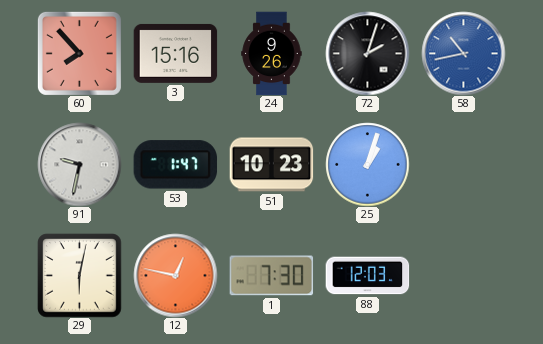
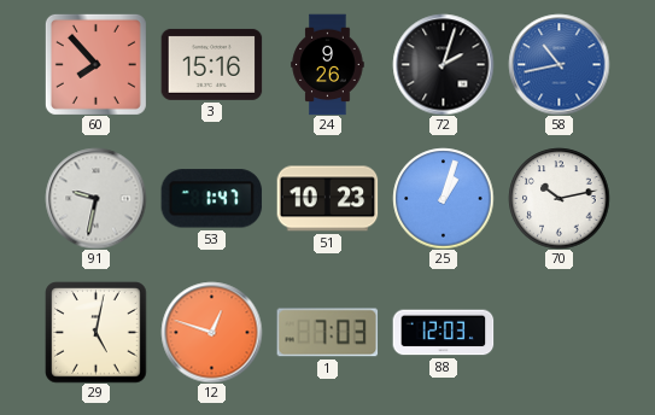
70: none -> 10:13 (558, 198)
29: 6:02 -> 5:02 (95, 332)
12: 12:47 -> 12:48 (211, 332)
1: 7:30 -> 7:03 (327, 333)
